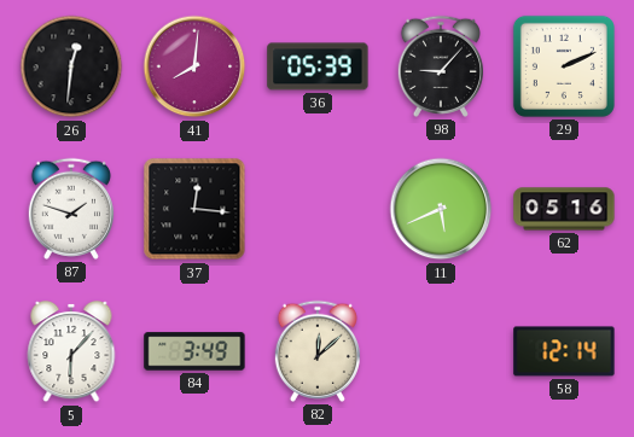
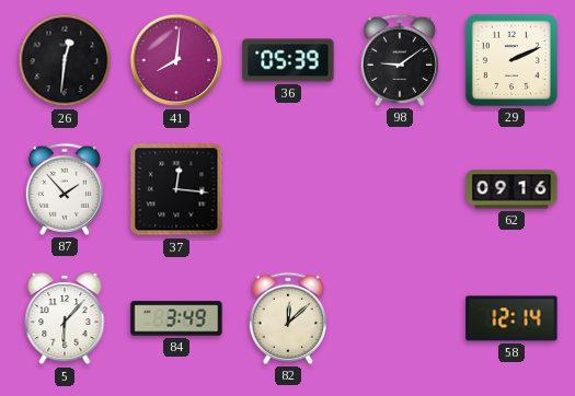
98: 9:07 -> 9:09 (400, 60)
87: 1:48 -> 1:53 (65, 189)
11: 5:41 -> none (441, 209)
62: 05:16 -> 09:16 (511, 189)
